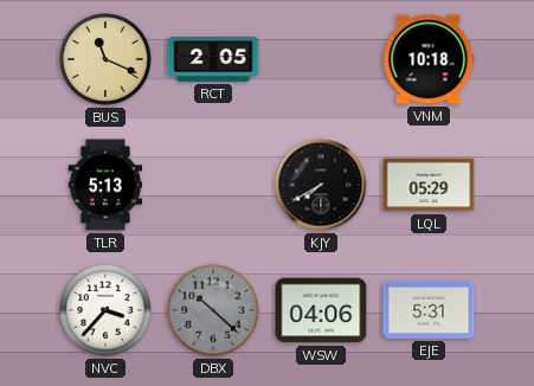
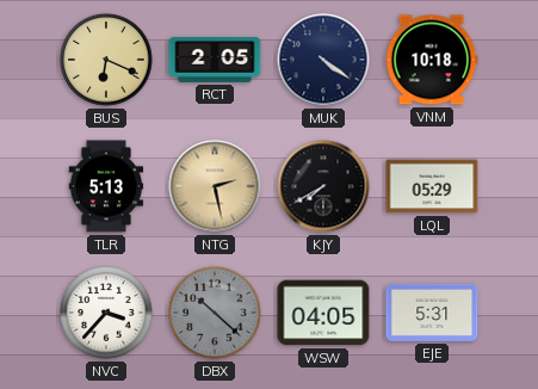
BUS: 11:19 -> 6:19 (106, 60)
MUK: none -> 4:21 (323, 60)
NTG: none -> 2:28 (215, 186)
WSW: 04:06 -> 04:05 (323, 313)
